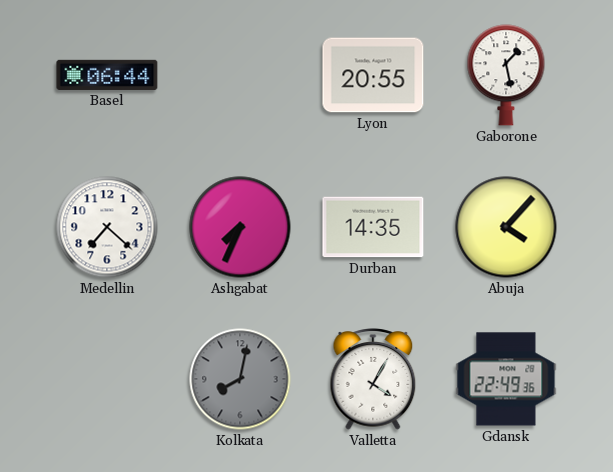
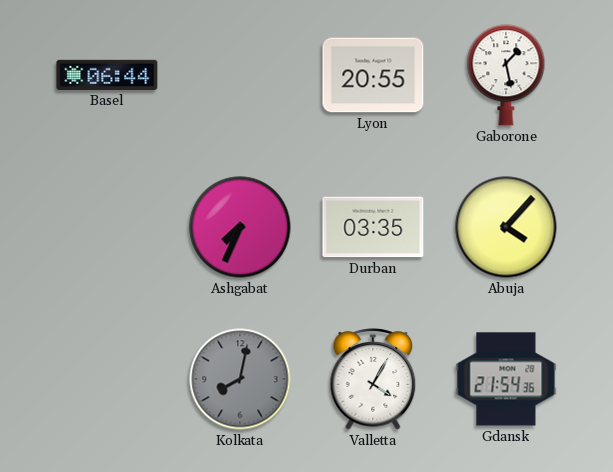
Medellin: 7:22 -> none (107, 227)
Durban: 14:35 -> 03:35 (373, 227)
Gdansk: 22:49 -> 21:54 (506, 379)
